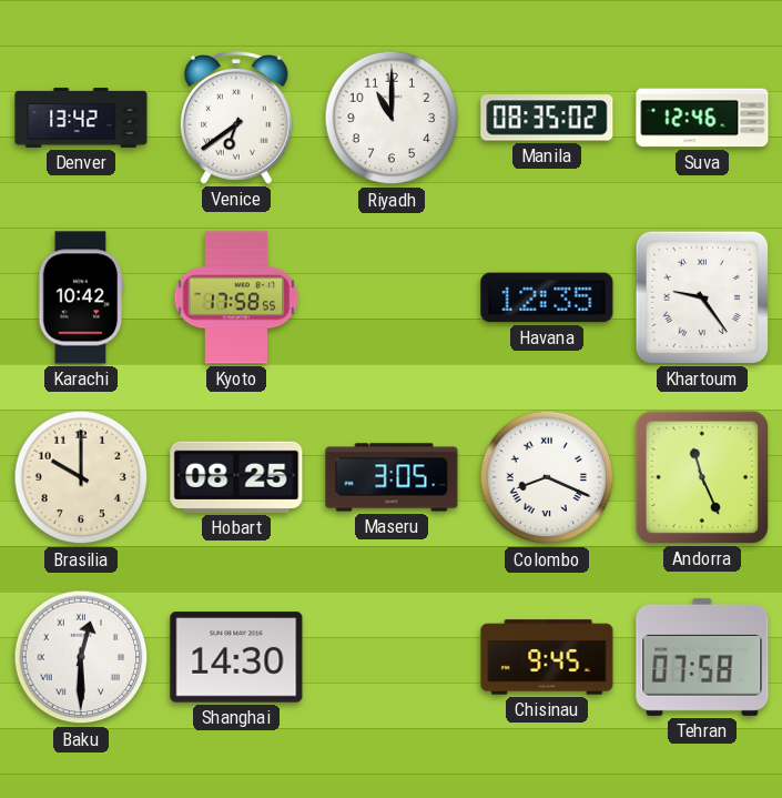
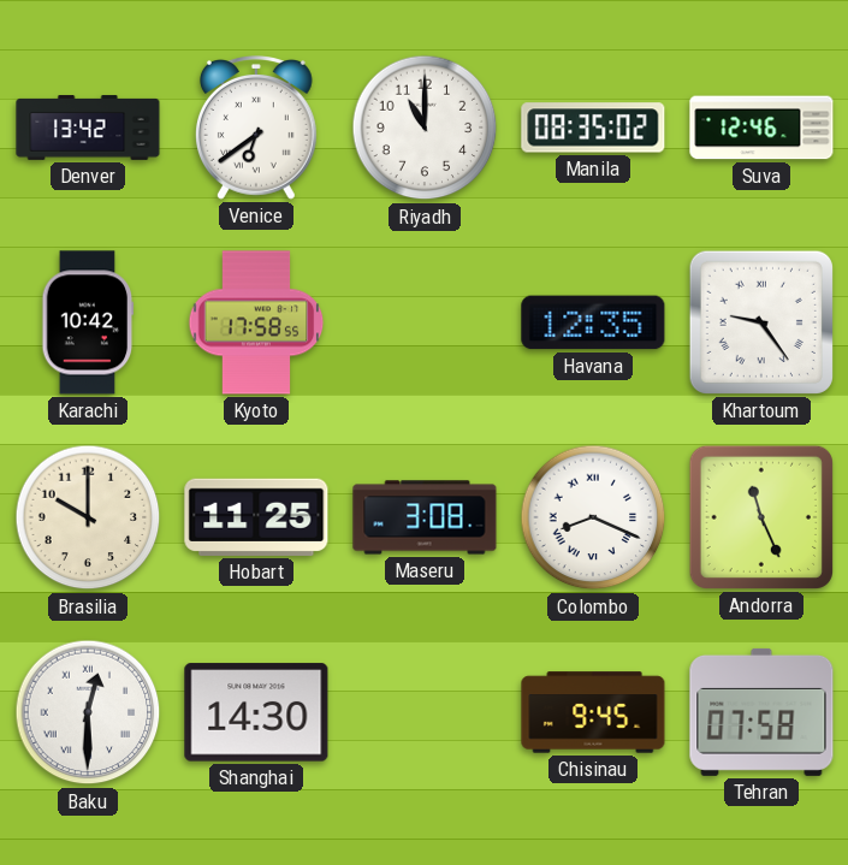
Hobart: 08:25 -> 11:25 (256, 517)
Maseru: 3:05 -> 3:08 (425, 517)
